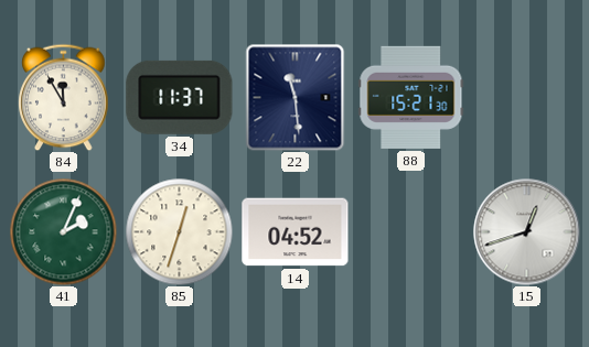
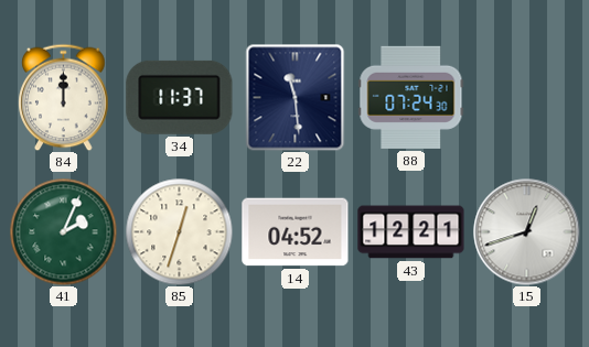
84: 11:55 -> 12:00 (64, 97)
88: 15:21 -> 07:24 (411, 97)
43: none -> 12:21 (411, 232)
